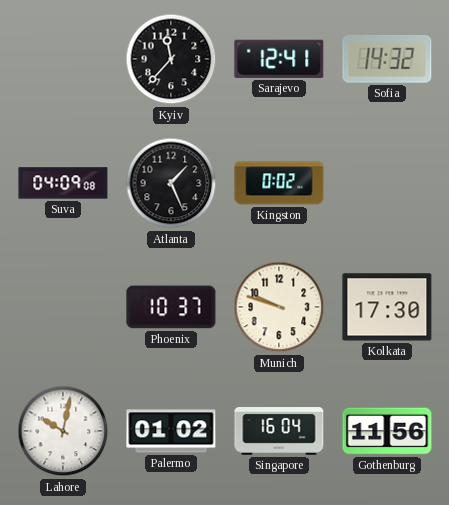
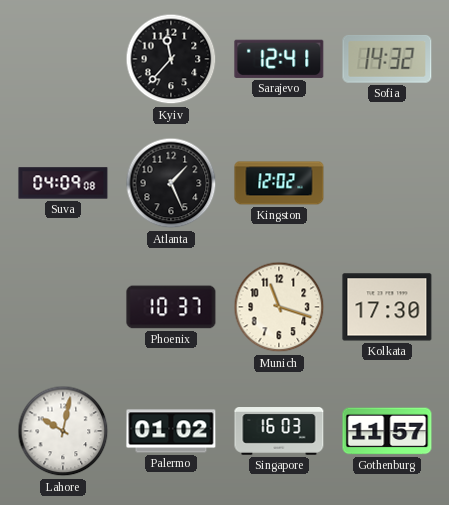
Kingston: 0:02 -> 12:02 (279, 183)
Munich: 9:48 -> 11:18 (279, 307)
Singapore: 16:04 -> 16:03 (279, 432)
Gothenburg: 11:56 -> 11:57 (387, 431)
